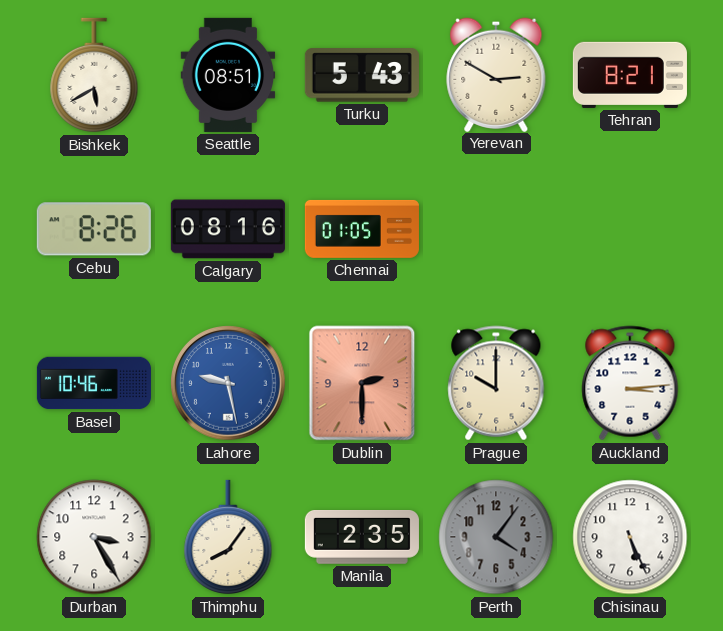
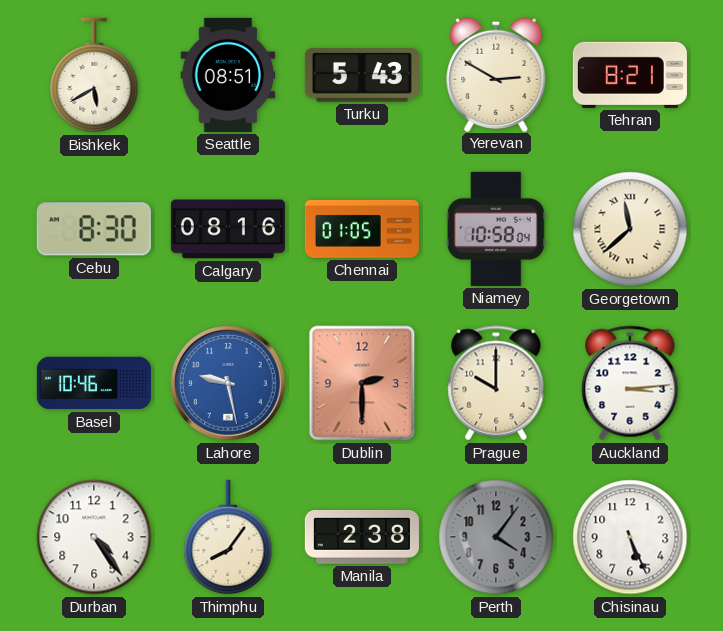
Cebu: 8:26 -> 8:30 (94, 229)
Niamey: none -> 10:58 (496, 229)
Georgetown: none -> 11:38 (630, 229)
Durban: 3:25 -> 4:24 (94, 537)
Manila: 2:35 -> 2:38 (362, 538)
